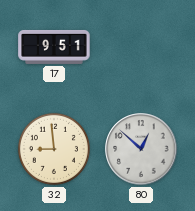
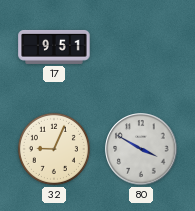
32: 8:59 -> 9:04 (54, 149)
80: 12:52 -> 3:50 (141, 149)
